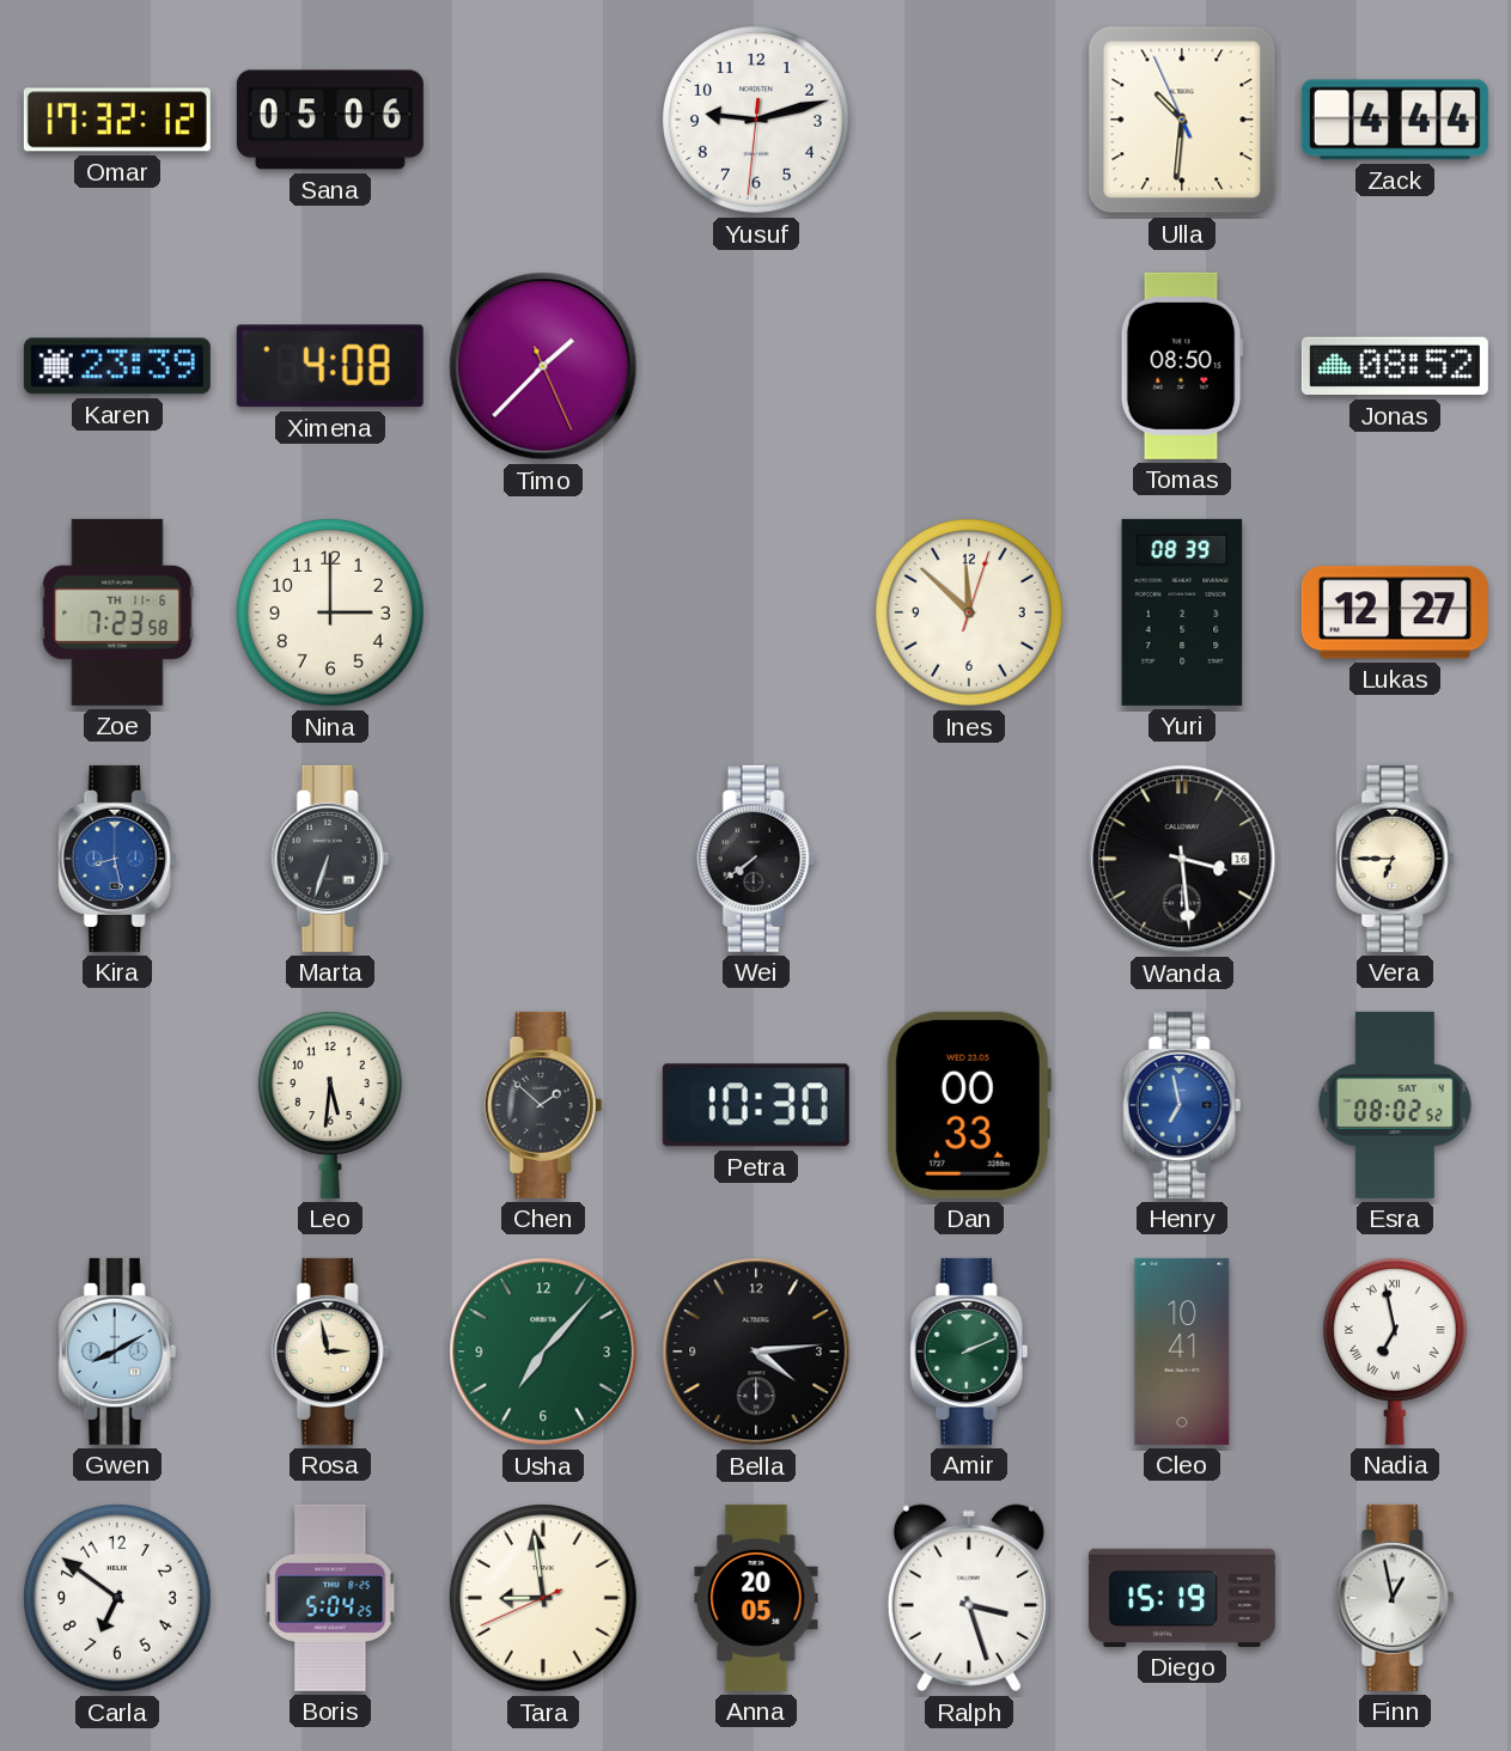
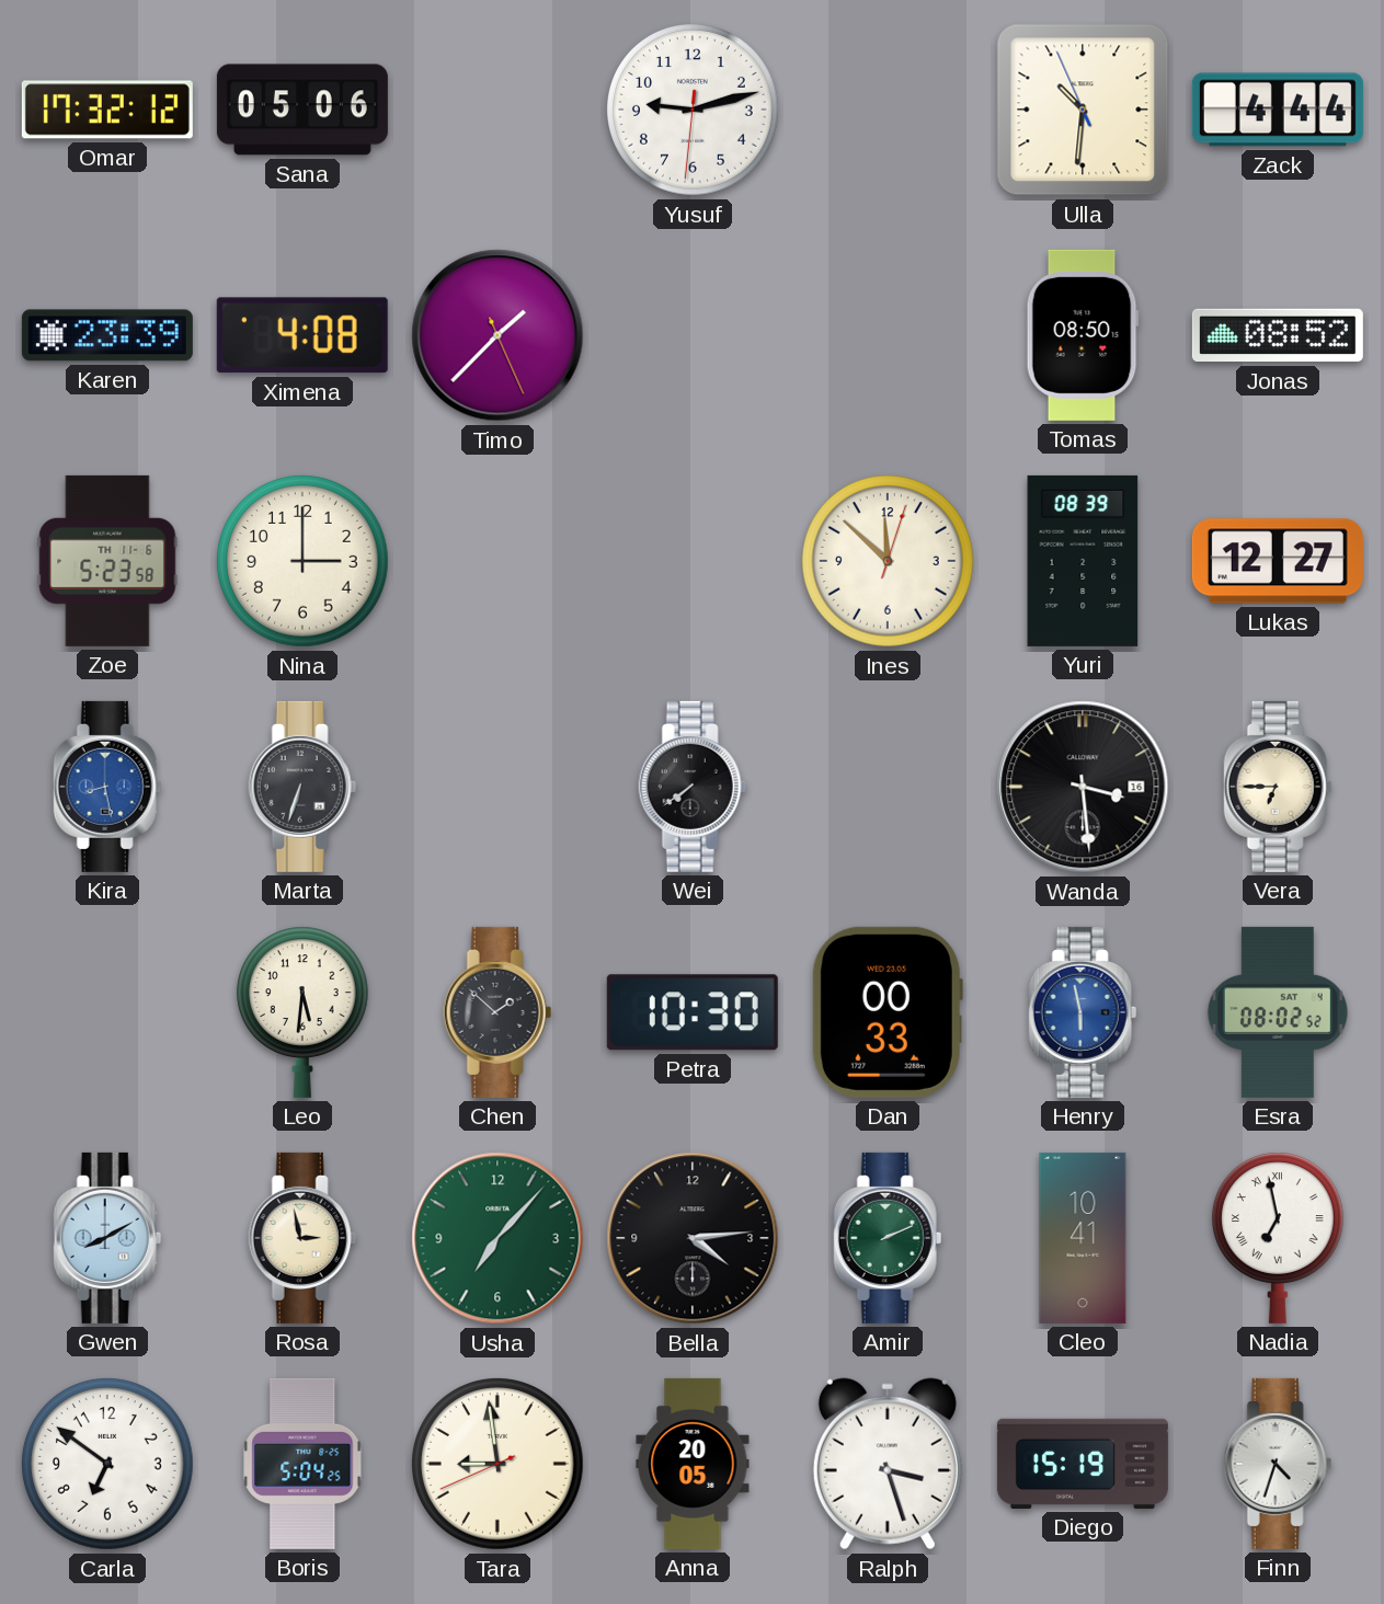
Zoe: 7:23 -> 5:23 (107, 561)
Henry: 6:58 -> 5:58 (1083, 1012)
Finn: 12:58 -> 4:33 (1278, 1464)
